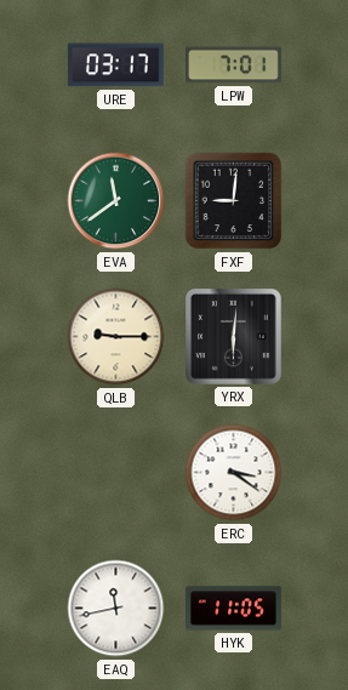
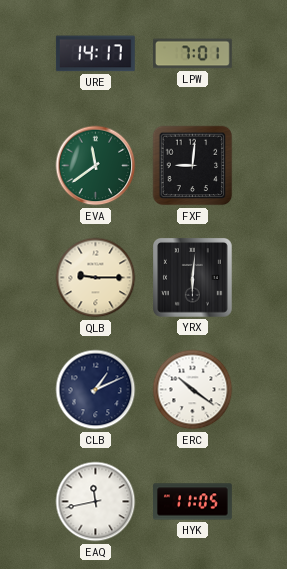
URE: 03:17 -> 14:17 (95, 54)
CLB: none -> 1:11 (96, 390)
ERC: 3:21 -> 10:21 (193, 390)
